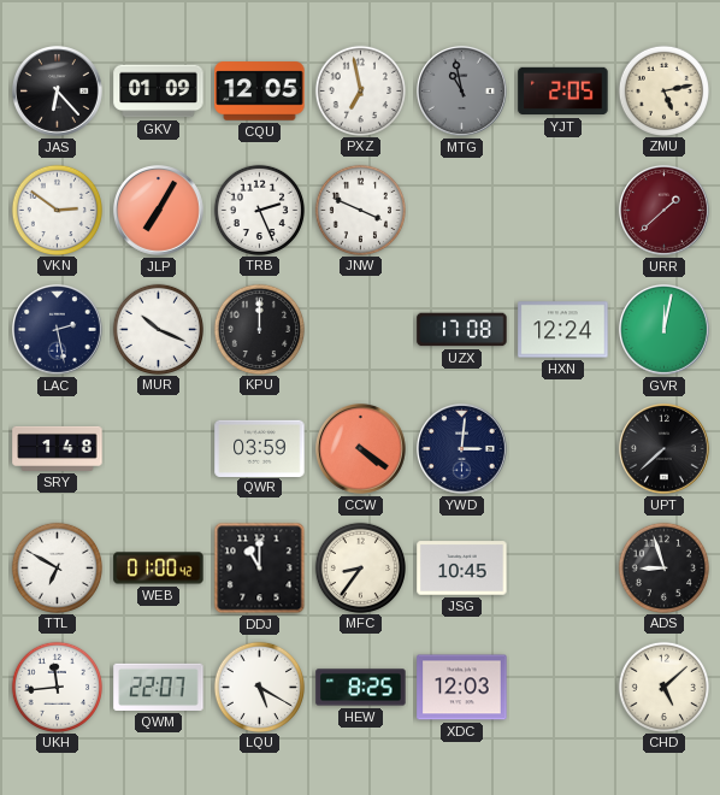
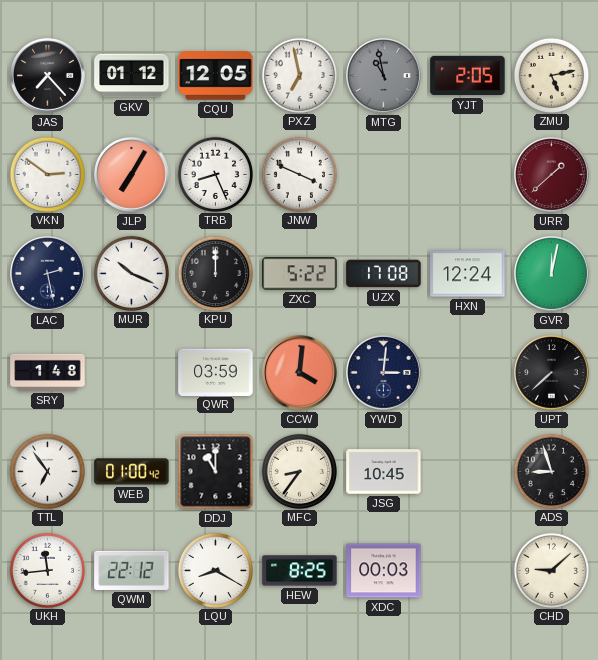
JAS: 6:23 -> 7:23 (48, 76)
GKV: 01:09 -> 01:12 (132, 76)
TRB: 2:26 -> 8:26 (215, 174)
ZXC: none -> 5:22 (300, 274)
CCW: 4:21 -> 4:01 (300, 373)
TTL: 6:50 -> 6:54 (47, 471)
QWM: 22:07 -> 22:12 (132, 570)
LQU: 5:20 -> 8:20 (215, 570)
XDC: 12:03 -> 00:03 (384, 571)
CHD: 5:08 -> 9:08 (551, 570)
